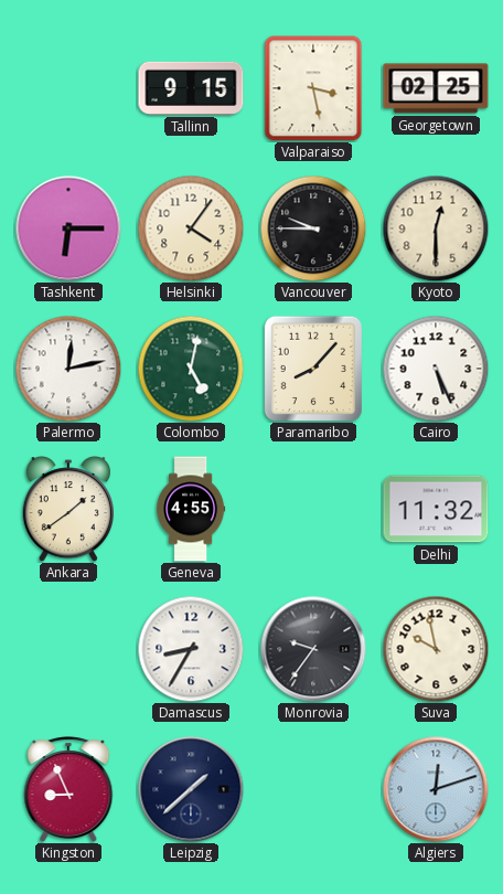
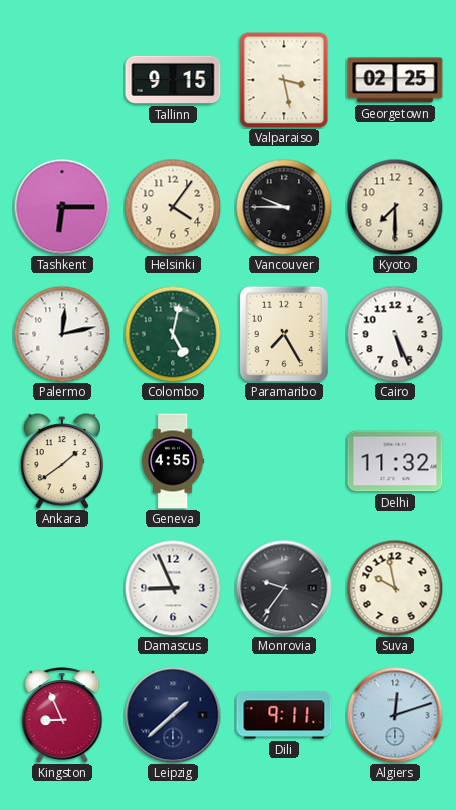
Kyoto: 12:30 -> 7:30 (395, 207)
Paramaribo: 8:07 -> 7:25 (284, 334)
Damascus: 8:35 -> 8:56 (173, 588)
Dili: none -> 9:11 (284, 715)
